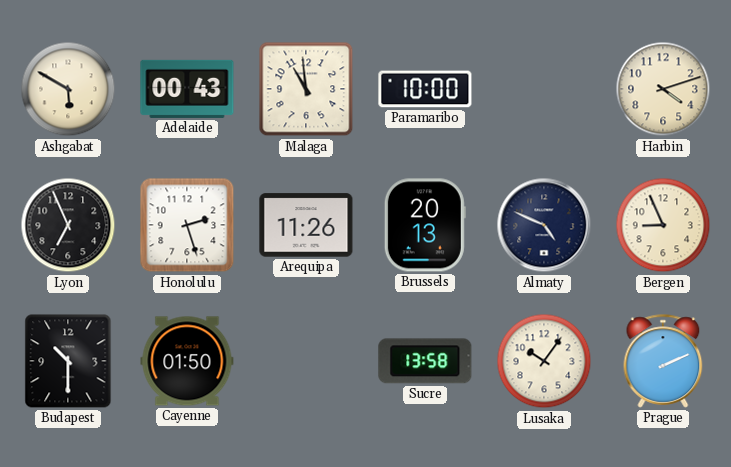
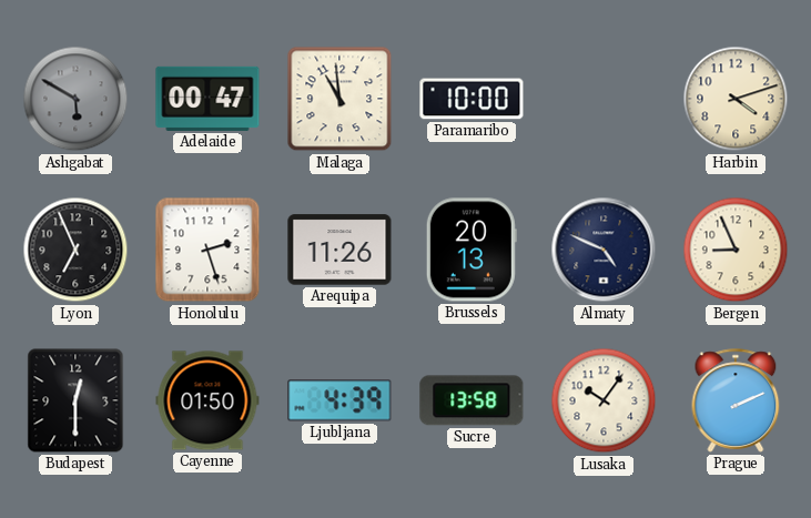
Ashgabat dial: cream -> grey (75, 99)
Adelaide: 00:43 -> 00:47 (207, 99)
Budapest: 10:30 -> 12:30 (75, 400)
Ljubljana: none -> 4:39 (339, 400)
